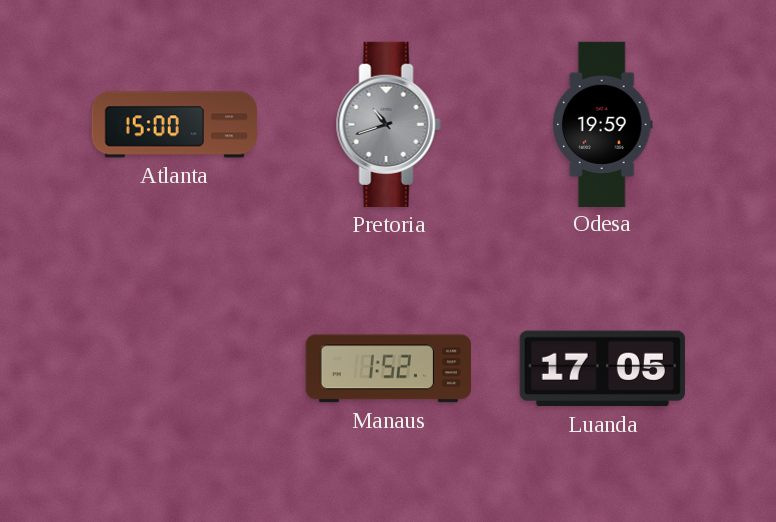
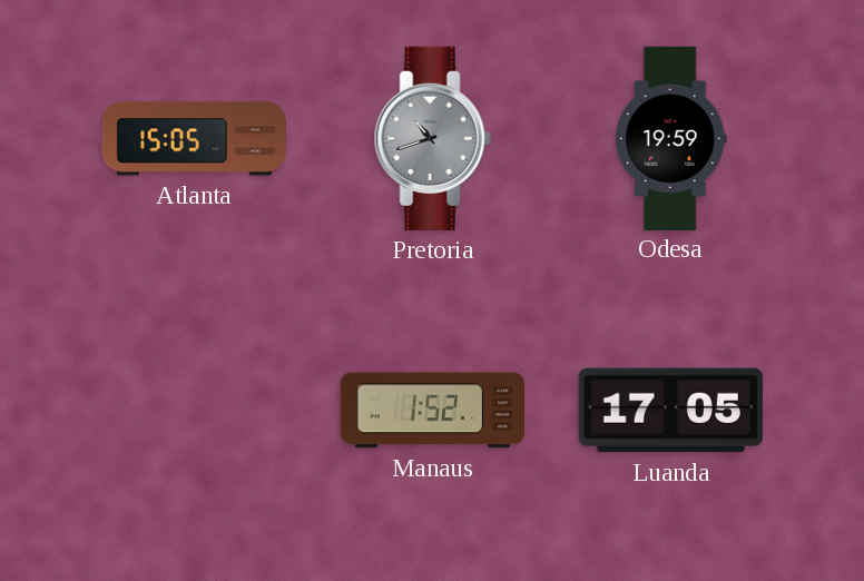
Atlanta: 15:00 -> 15:05 (194, 139)
